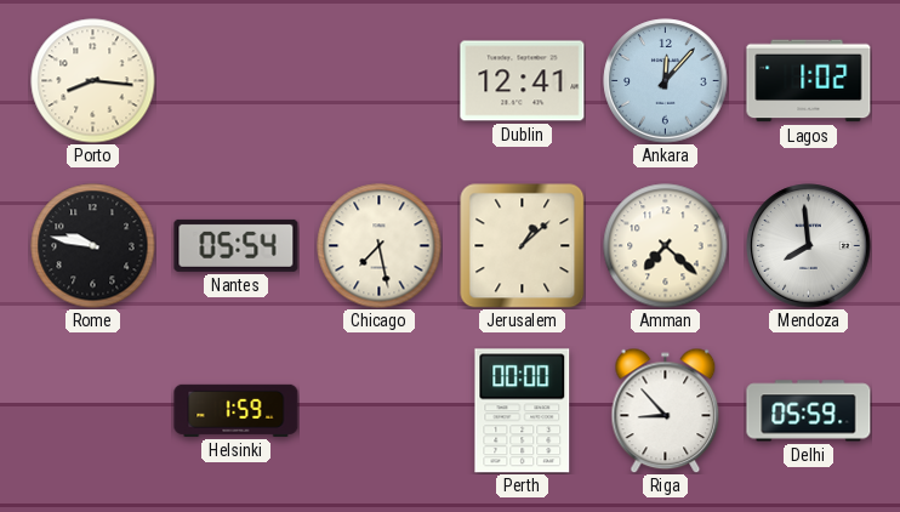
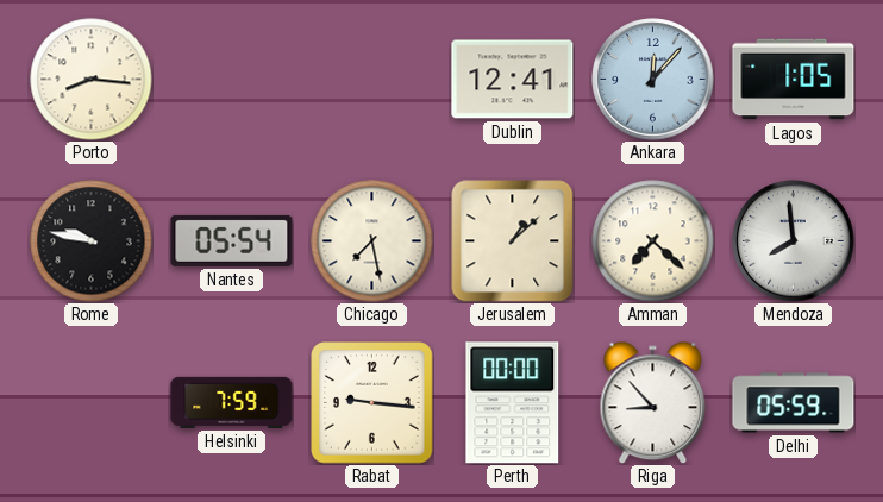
Lagos: 1:02 -> 1:05 (794, 80)
Helsinki: 1:59 -> 7:59 (232, 402)
Rabat: none -> 9:16 (372, 403)
